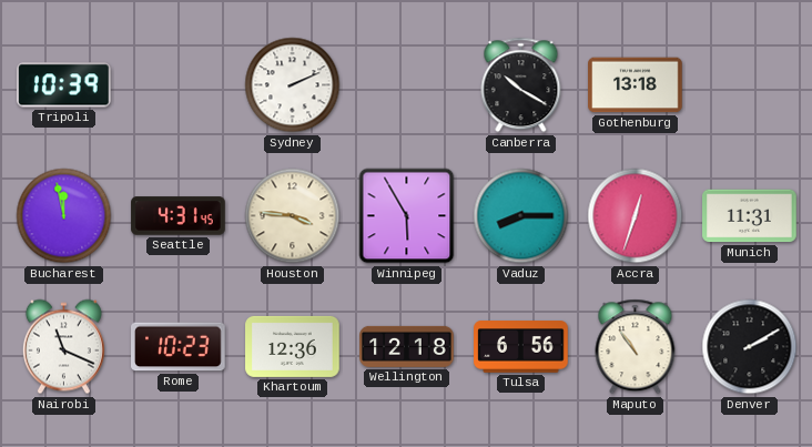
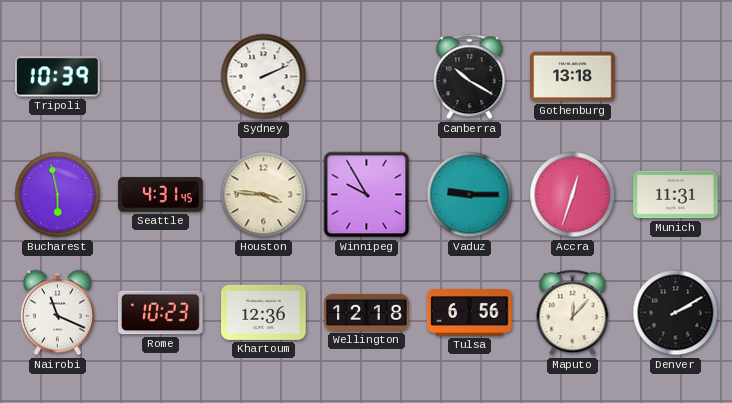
Bucharest: 11:58 -> 5:58 (58, 195)
Winnipeg: 5:55 -> 9:55 (367, 195)
Vaduz: 8:15 -> 9:15 (470, 195)
Maputo: 10:54 -> 12:07 (573, 313)
